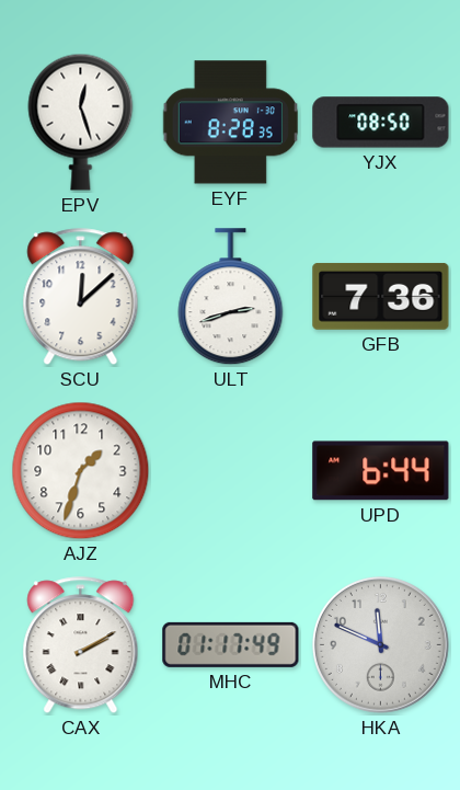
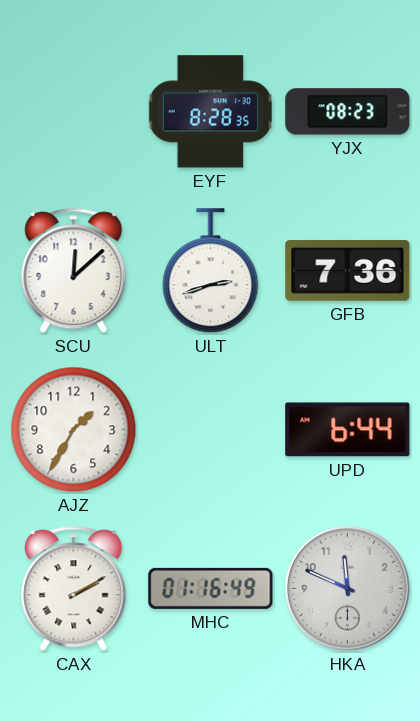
EPV: 12:27 -> none (81, 122)
YJX: 08:50 -> 08:23 (348, 112)
AJZ: 1:33 -> 1:35 (74, 430)
MHC: 01:17 -> 01:16 (211, 588)
